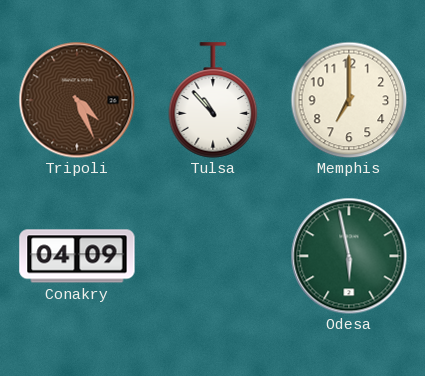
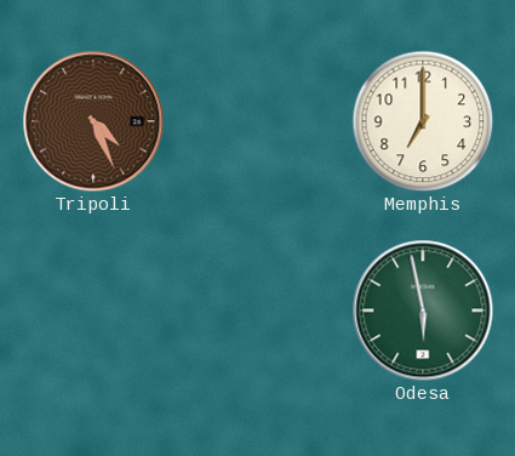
Tulsa: 10:53 -> none (213, 100)
Conakry: 04:09 -> none (77, 256)
